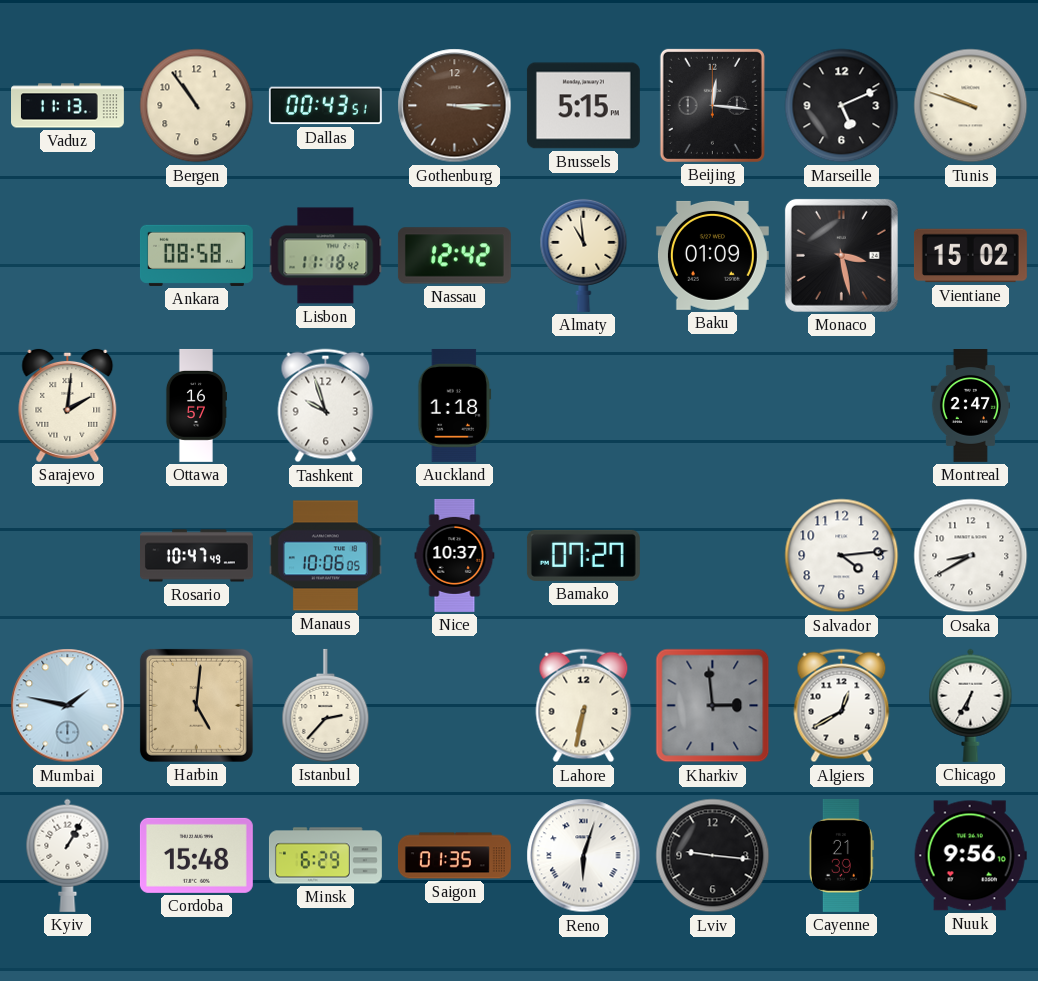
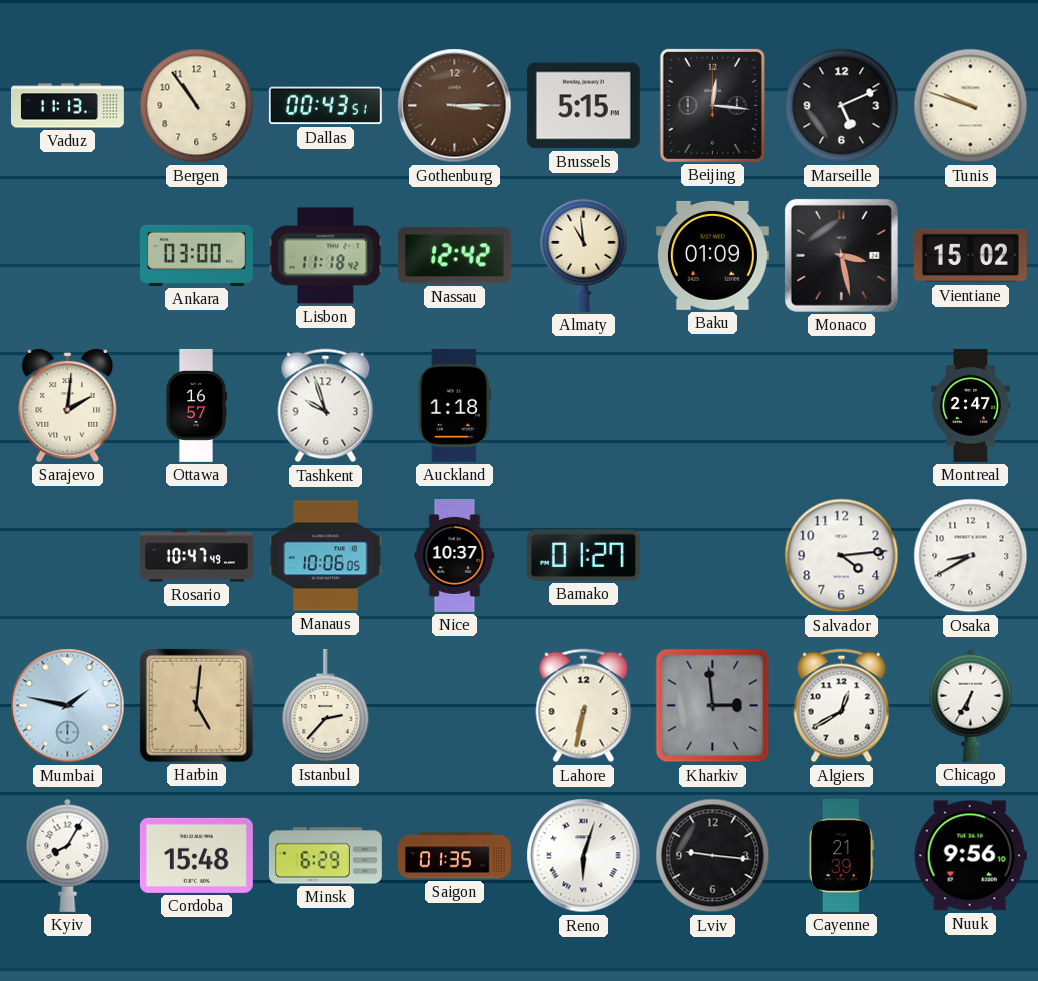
Ankara: 08:58 -> 03:00 (196, 255)
Bamako: 07:27 -> 01:27 (583, 555)
Kyiv: 1:05 -> 8:05 (68, 855)
